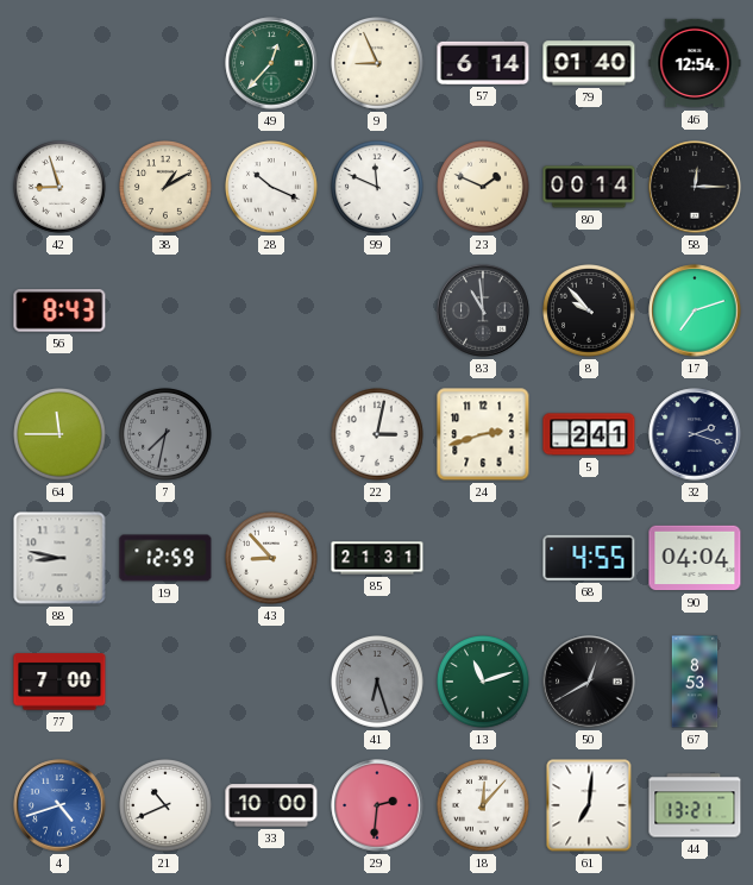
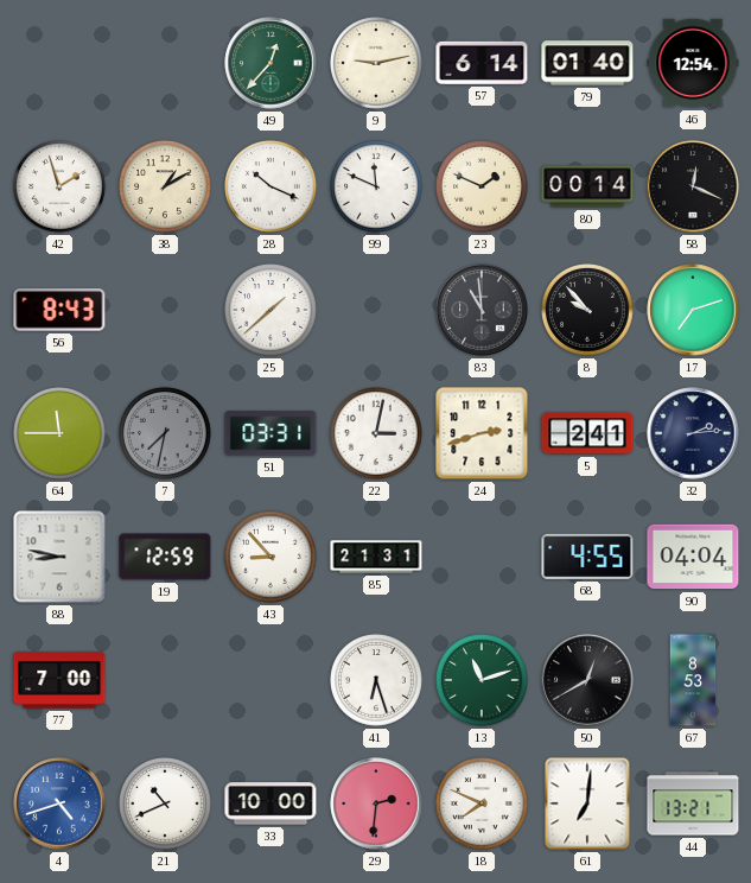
9: 8:56 -> 9:13 (377, 64)
42: 8:57 -> 1:57 (61, 188)
58: 12:15 -> 12:19 (693, 186)
25: none -> 1:38 (272, 311)
51: none -> 03:31 (271, 433)
32: 2:18 -> 2:14 (693, 433)
41 dial: grey -> white (377, 681)
18: 12:07 -> 7:49 (483, 805)
